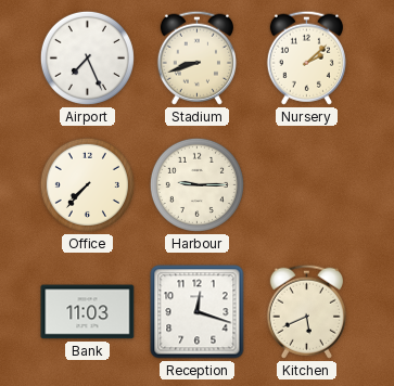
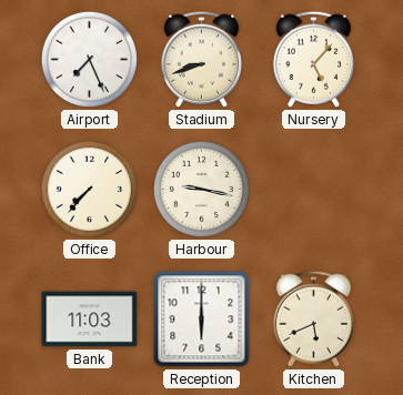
Nursery: 2:08 -> 5:07 (313, 59)
Harbour: 9:15 -> 9:17 (201, 189)
Reception: 12:18 -> 6:00 (202, 320)
